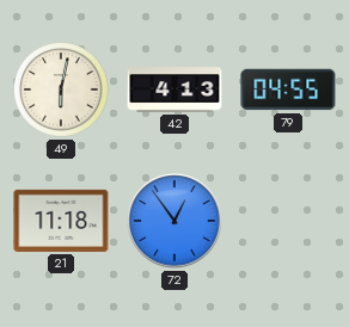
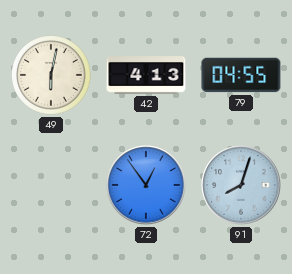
21: 11:18 -> none (61, 221)
91: none -> 8:03 (241, 185)
